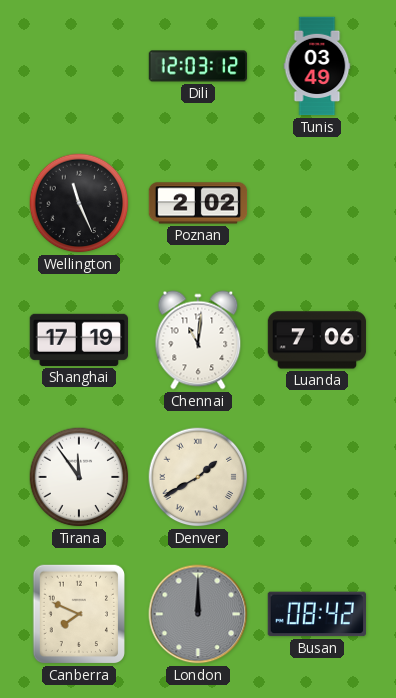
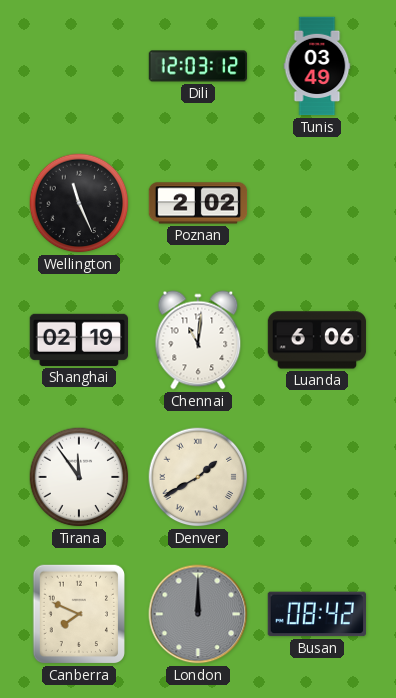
Shanghai: 17:19 -> 02:19 (78, 340)
Luanda: 7:06 -> 6:06 (317, 340)
